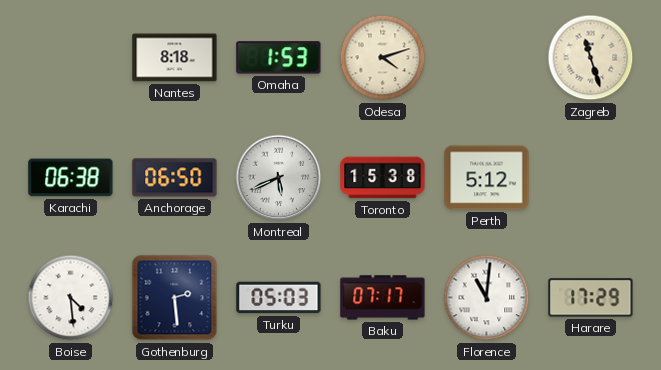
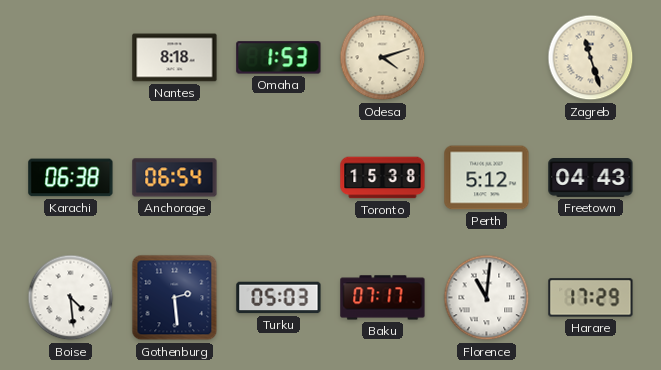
Anchorage: 06:50 -> 06:54 (175, 178)
Montreal: 5:41 -> none (279, 178)
Freetown: none -> 04:43 (591, 178)
